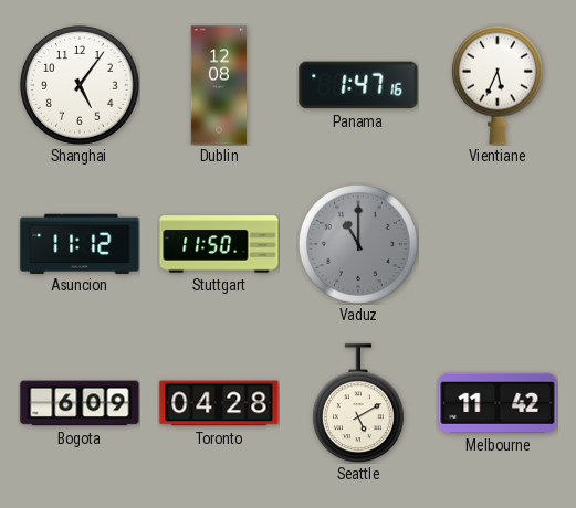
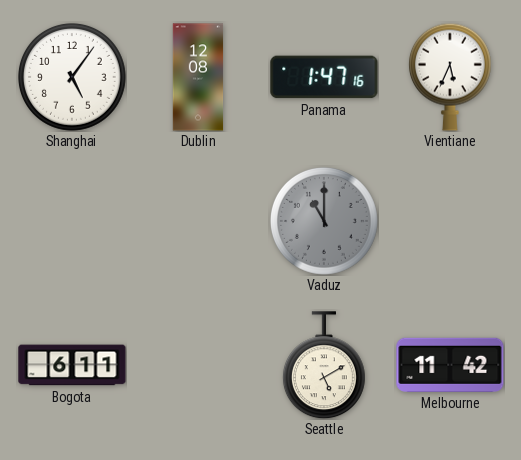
Asuncion: 11:12 -> none (80, 243)
Stuttgart: 11:50 -> none (219, 244)
Bogota: 6:09 -> 6:11 (72, 365)
Toronto: 04:28 -> none (219, 403)
